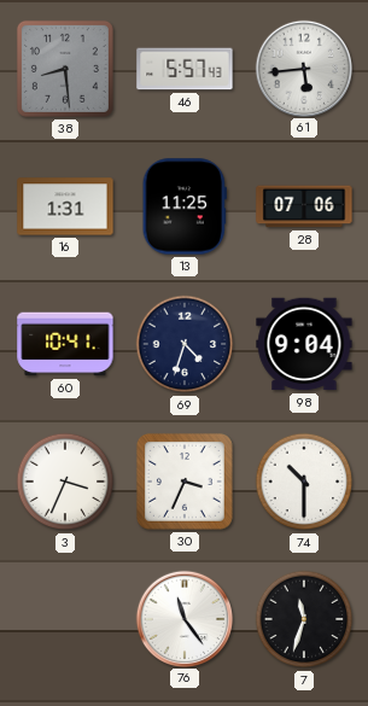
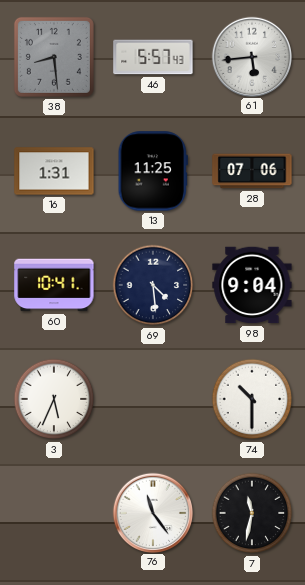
69: 4:33 -> 4:29 (153, 285)
3: 3:34 -> 5:34 (54, 399)
30: 3:34 -> none (185, 482)
7: 11:33 -> 11:32 (252, 513)
